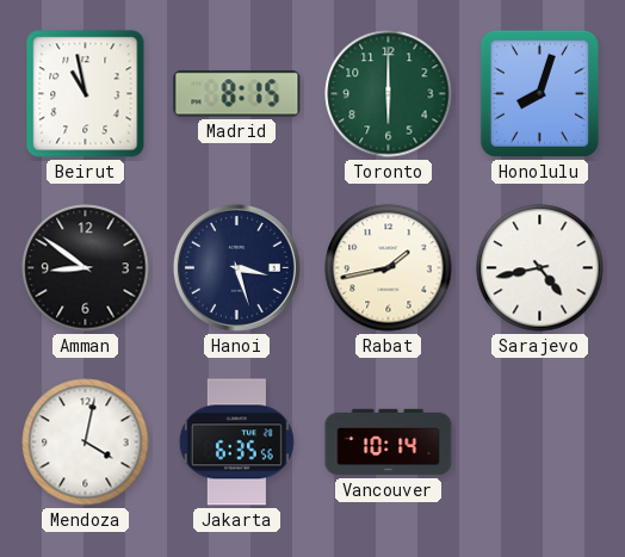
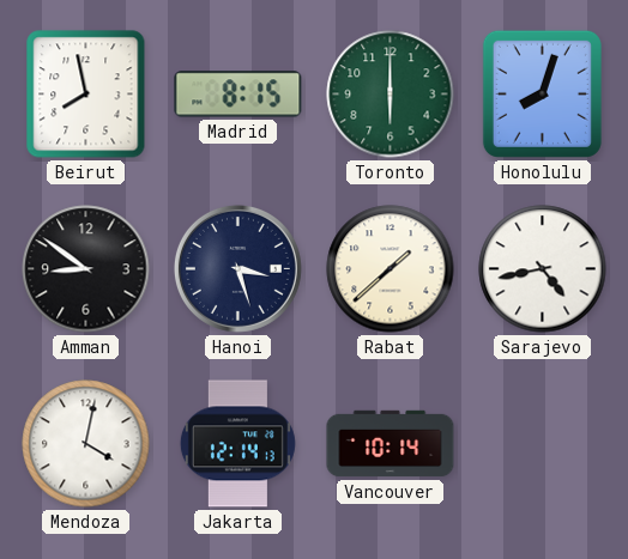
Beirut: 10:58 -> 7:58 (86, 95)
Rabat: 1:43 -> 1:38 (391, 269)
Jakarta: 6:35 -> 12:14 (237, 444)
